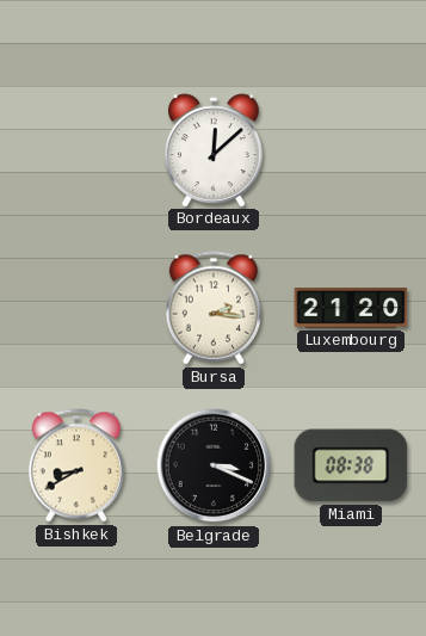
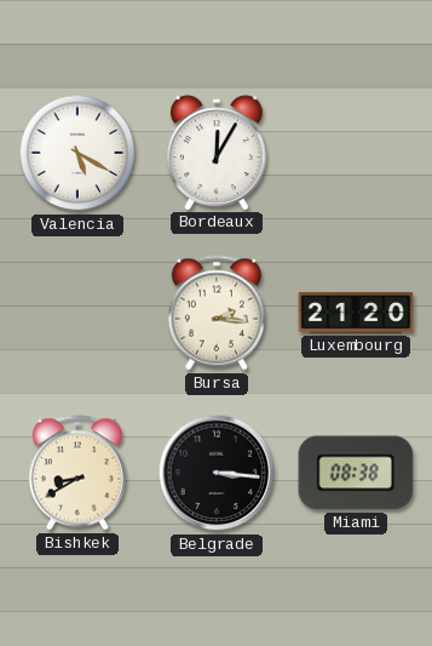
Valencia: none -> 5:20 (77, 153)
Bordeaux: 12:08 -> 12:05 (217, 153)
Belgrade: 3:19 -> 3:16 (217, 473)
